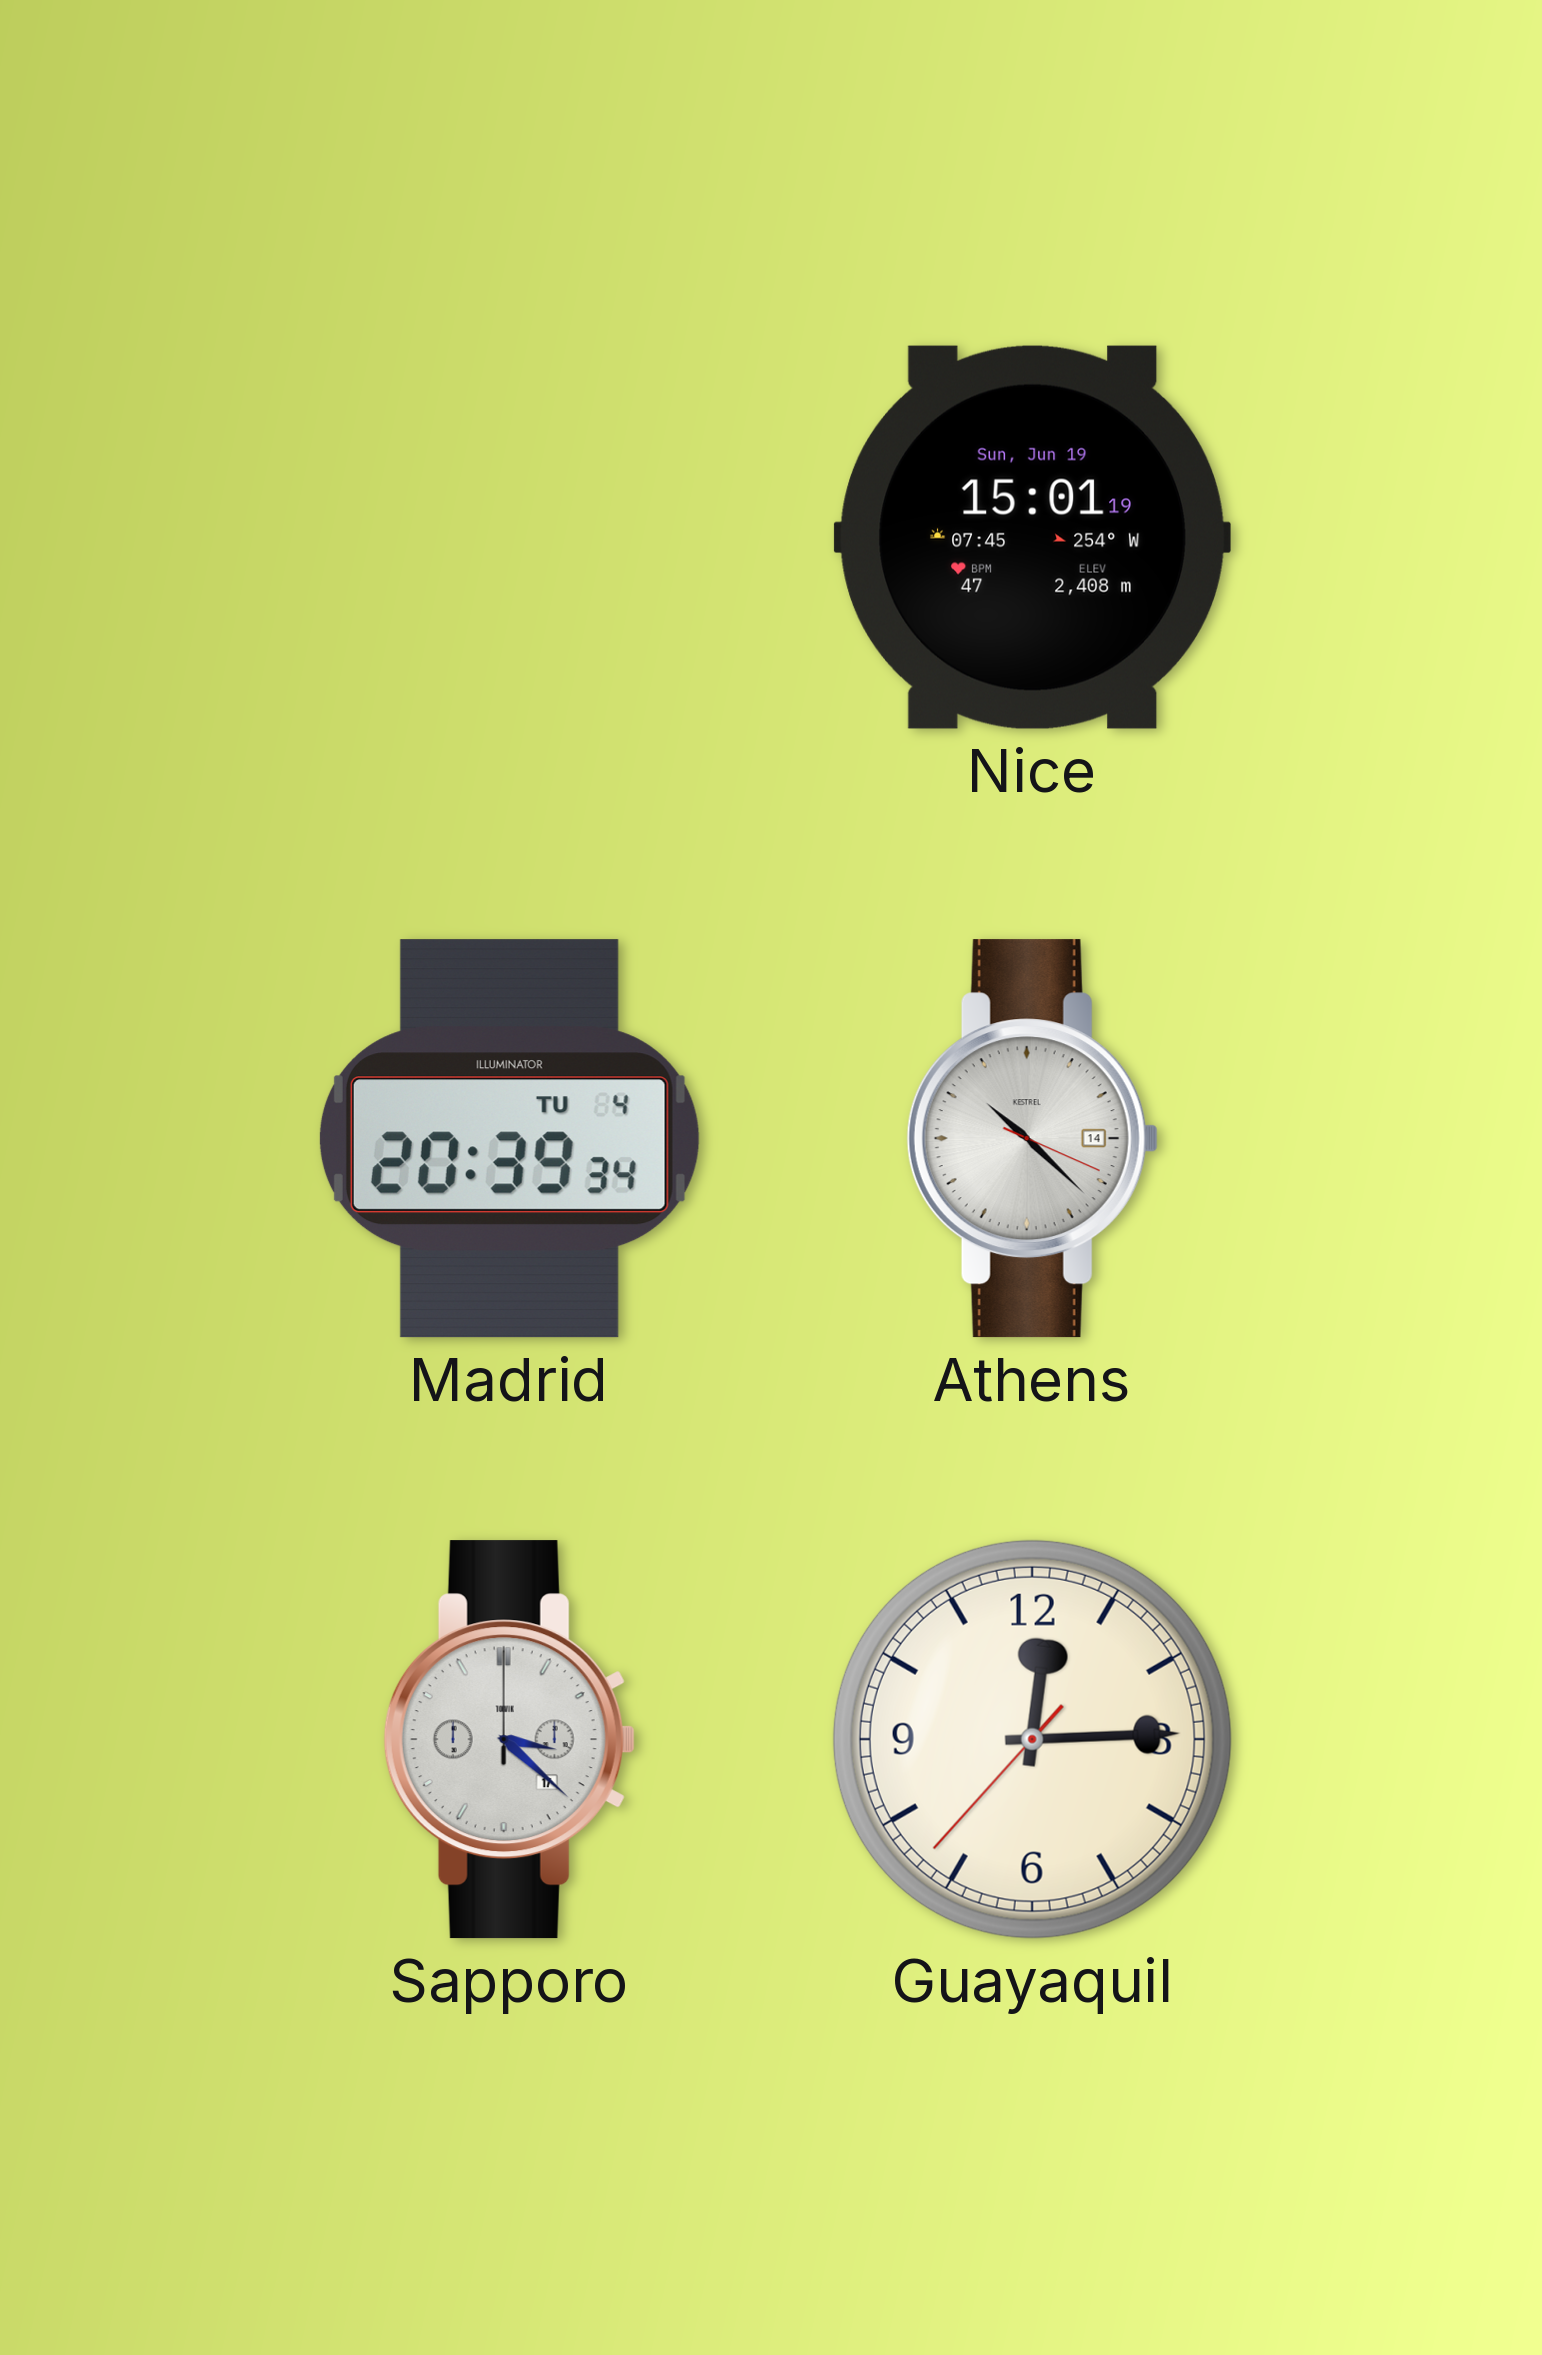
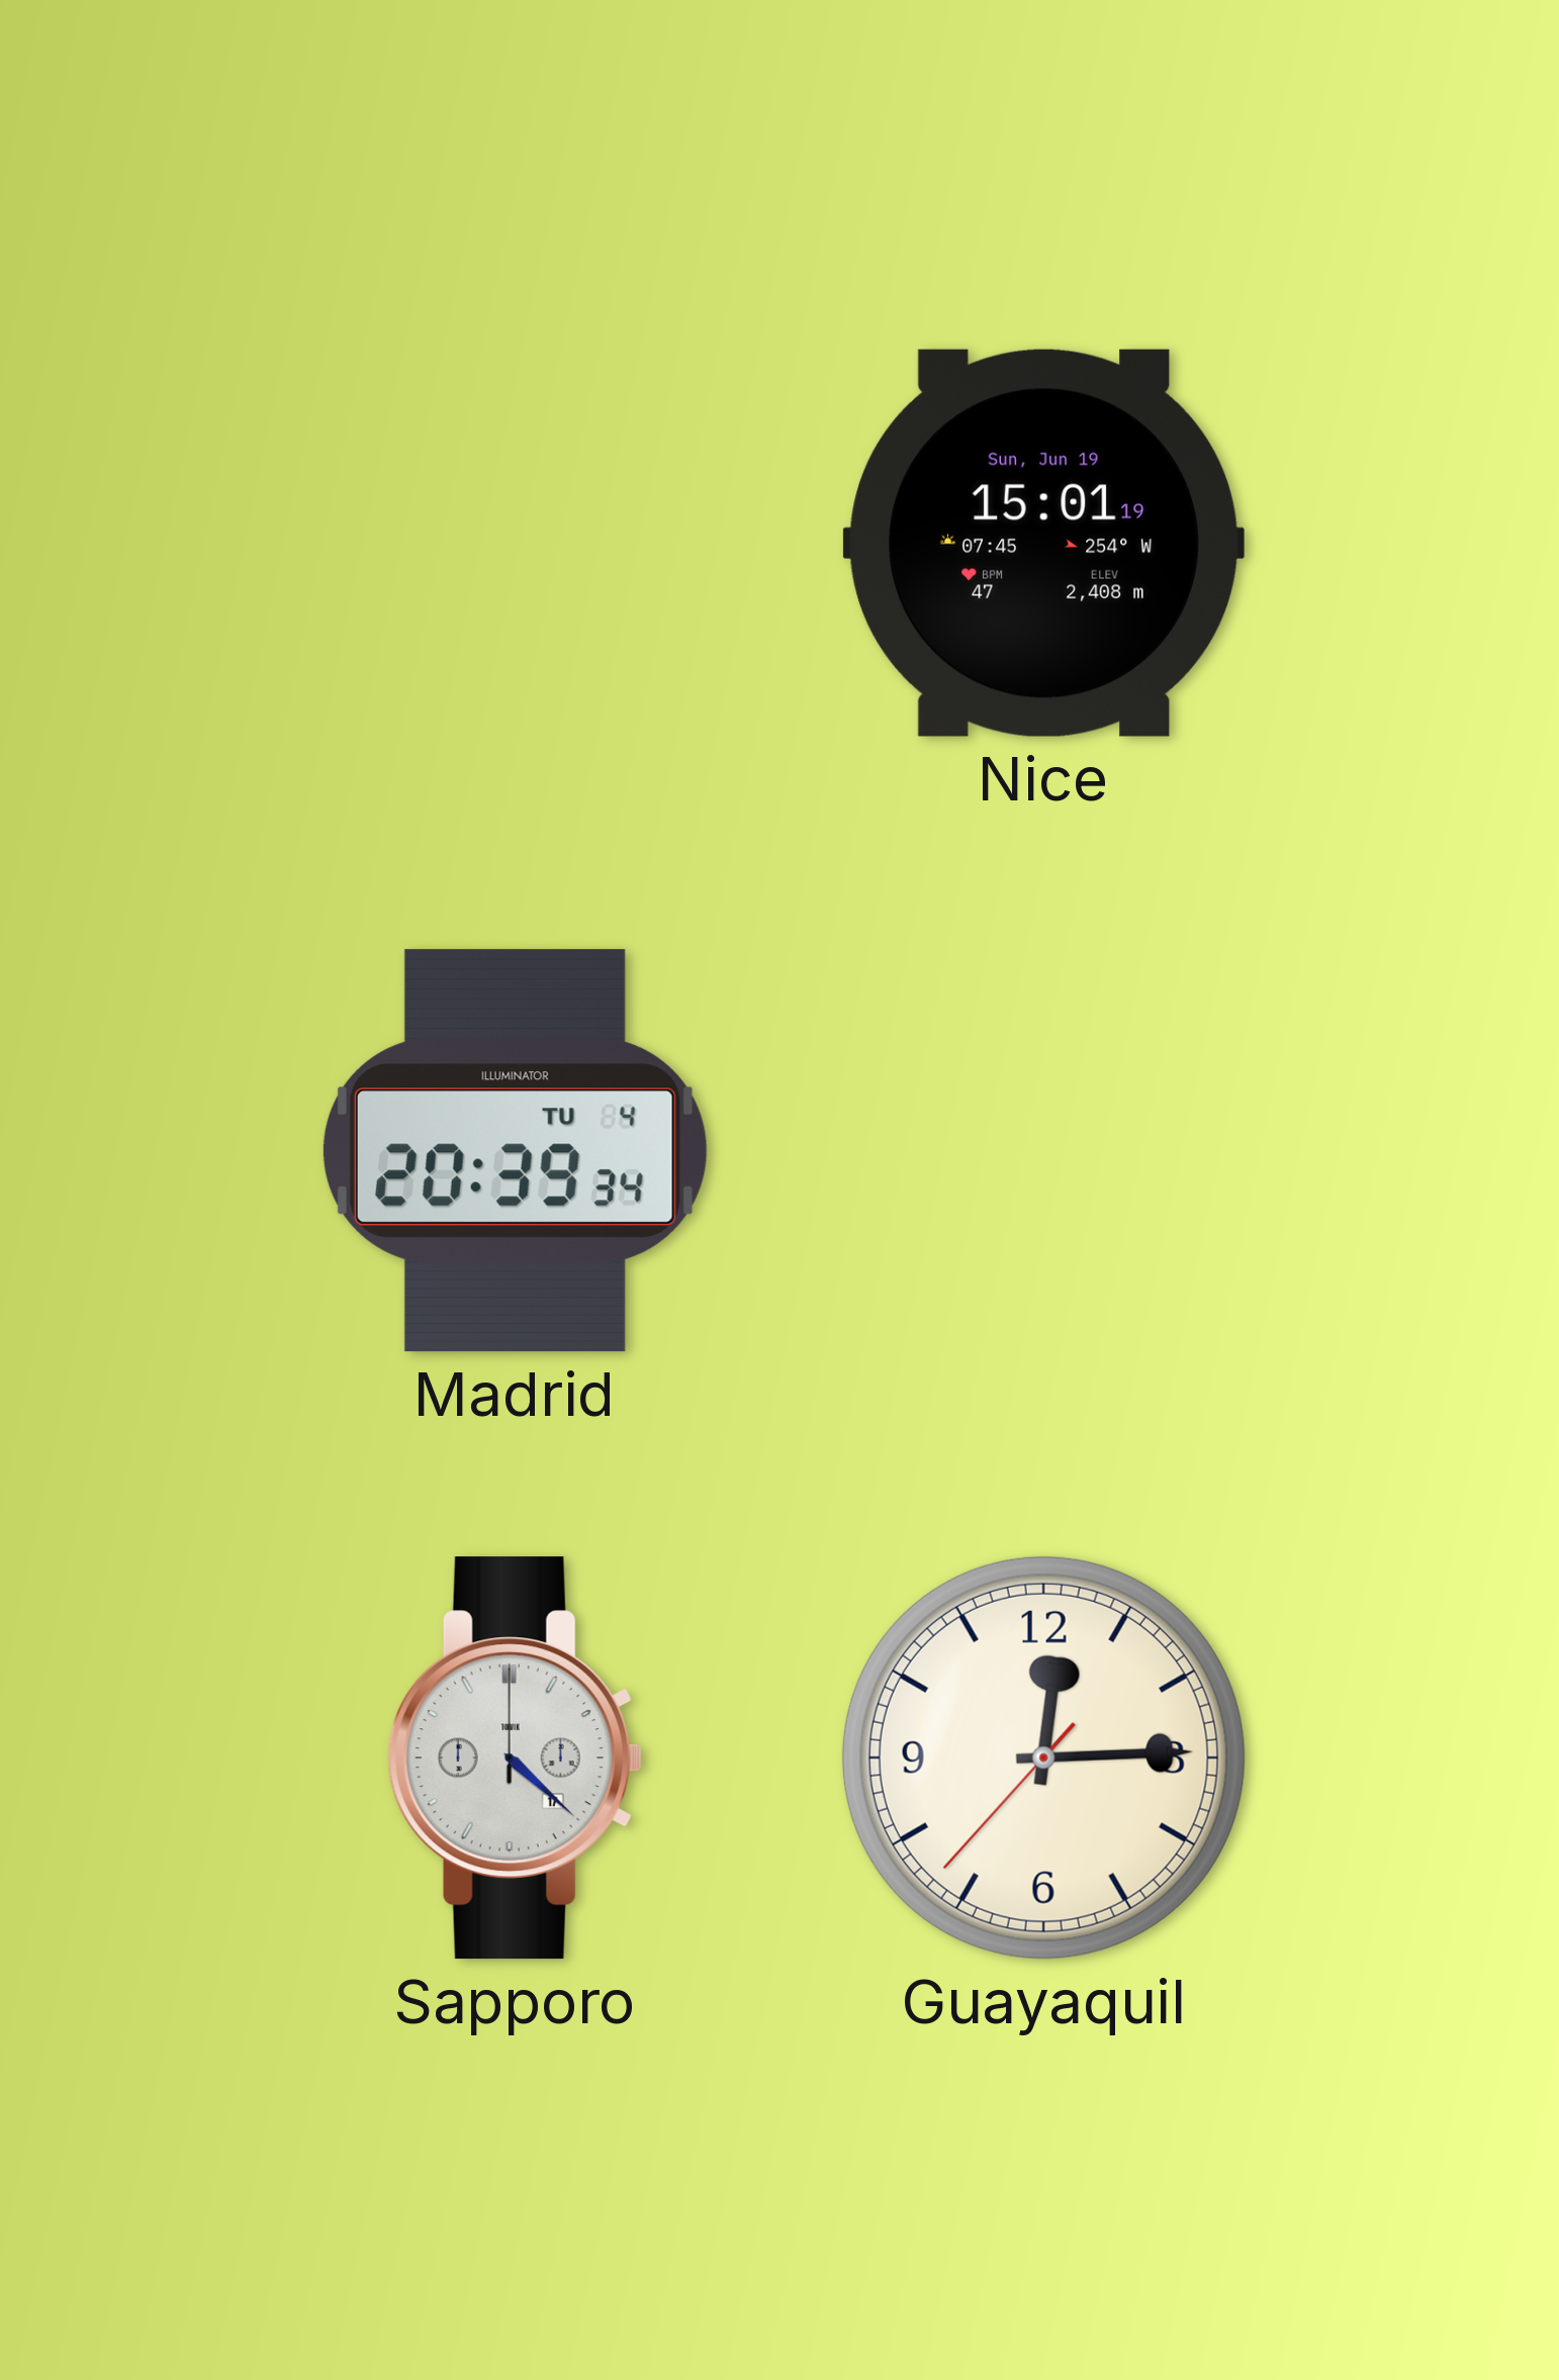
Athens: 10:22 -> none (1032, 1139)
Sapporo: 3:22 -> 4:22 (515, 1758)
